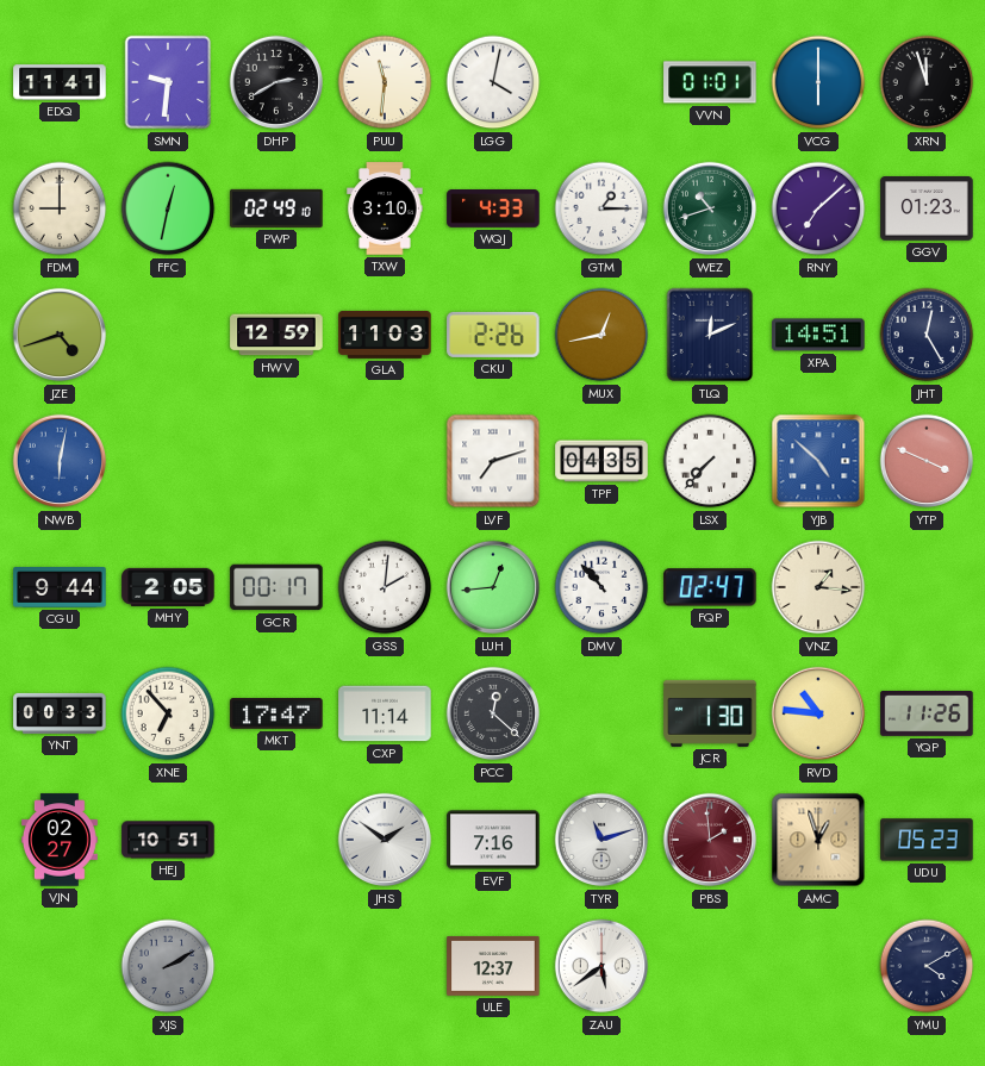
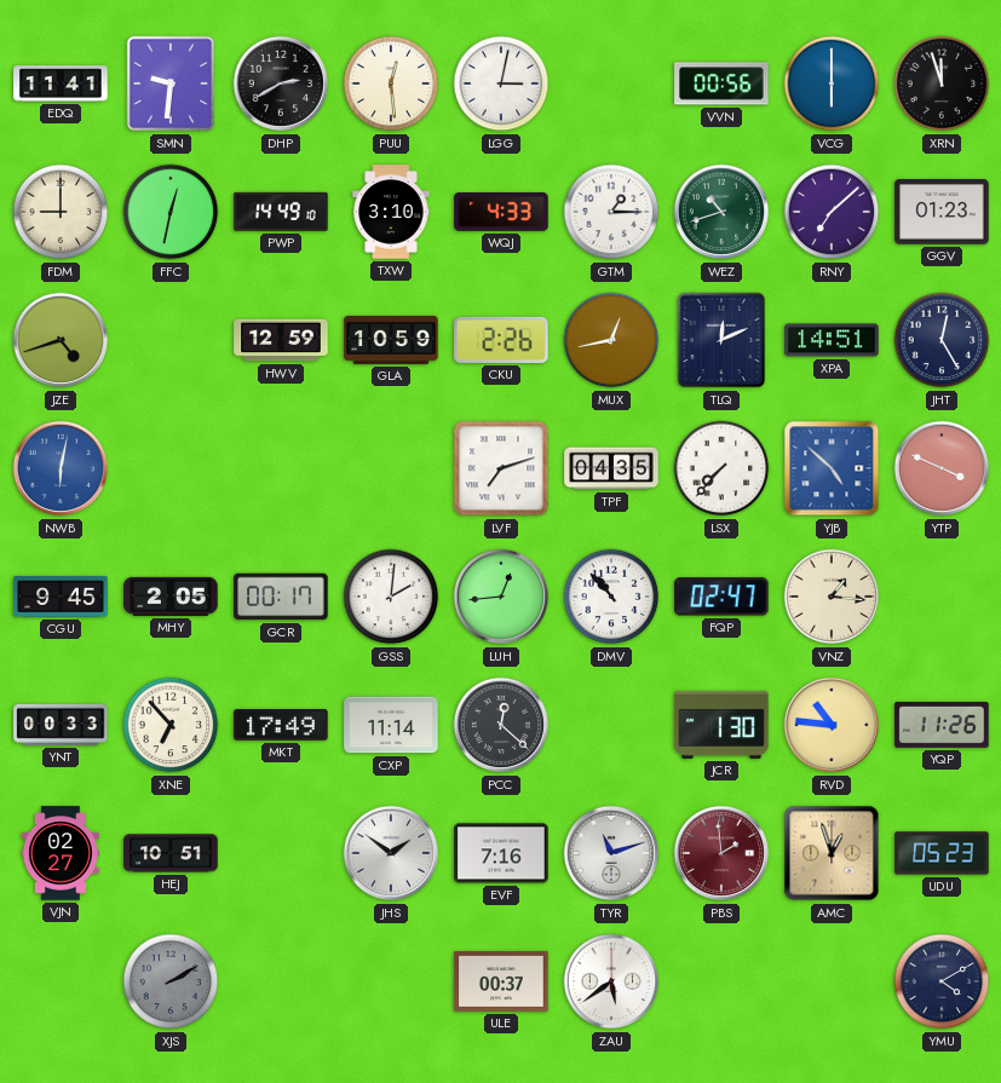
PUU: 11:31 -> 12:29 (391, 83)
LGG: 4:02 -> 3:02 (501, 83)
VVN: 01:01 -> 00:56 (721, 83)
PWP: 02:49 -> 14:49 (281, 212)
GLA: 11:03 -> 10:59 (391, 340)
CGU: 9:44 -> 9:45 (61, 597)
MKT: 17:47 -> 17:49 (281, 726)
ULE: 12:37 -> 00:37 (501, 983)
